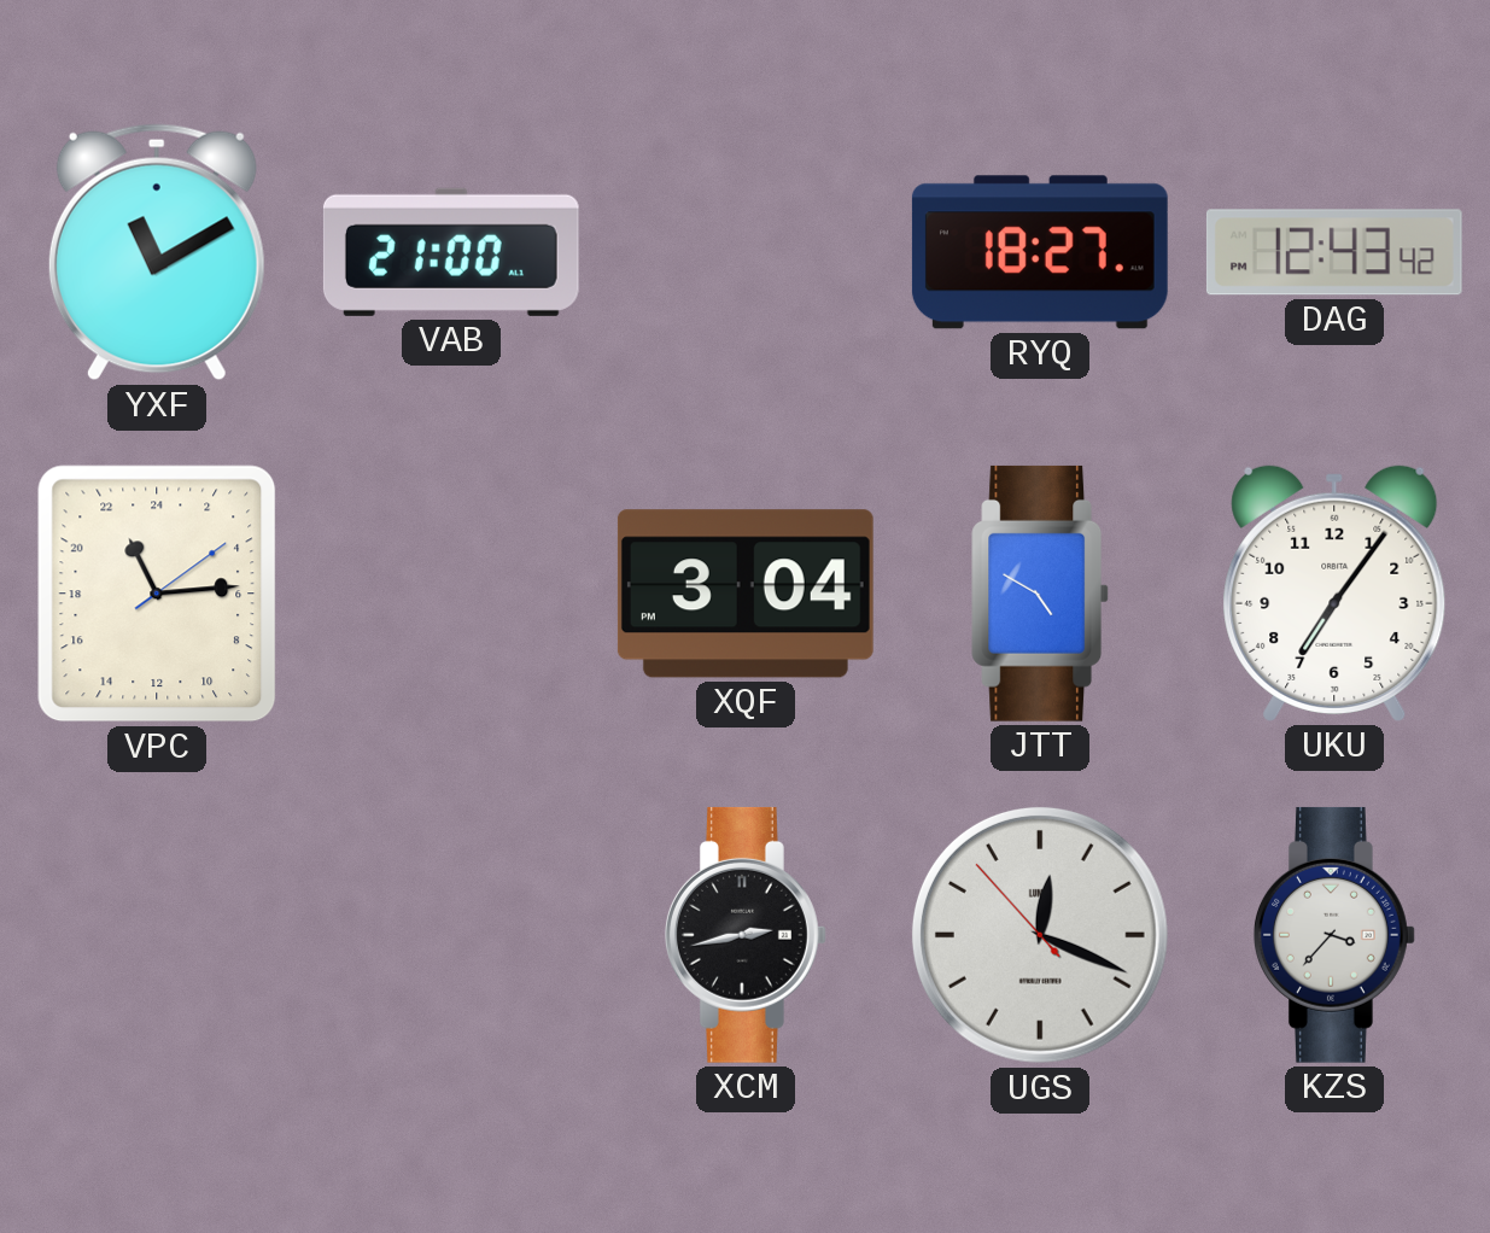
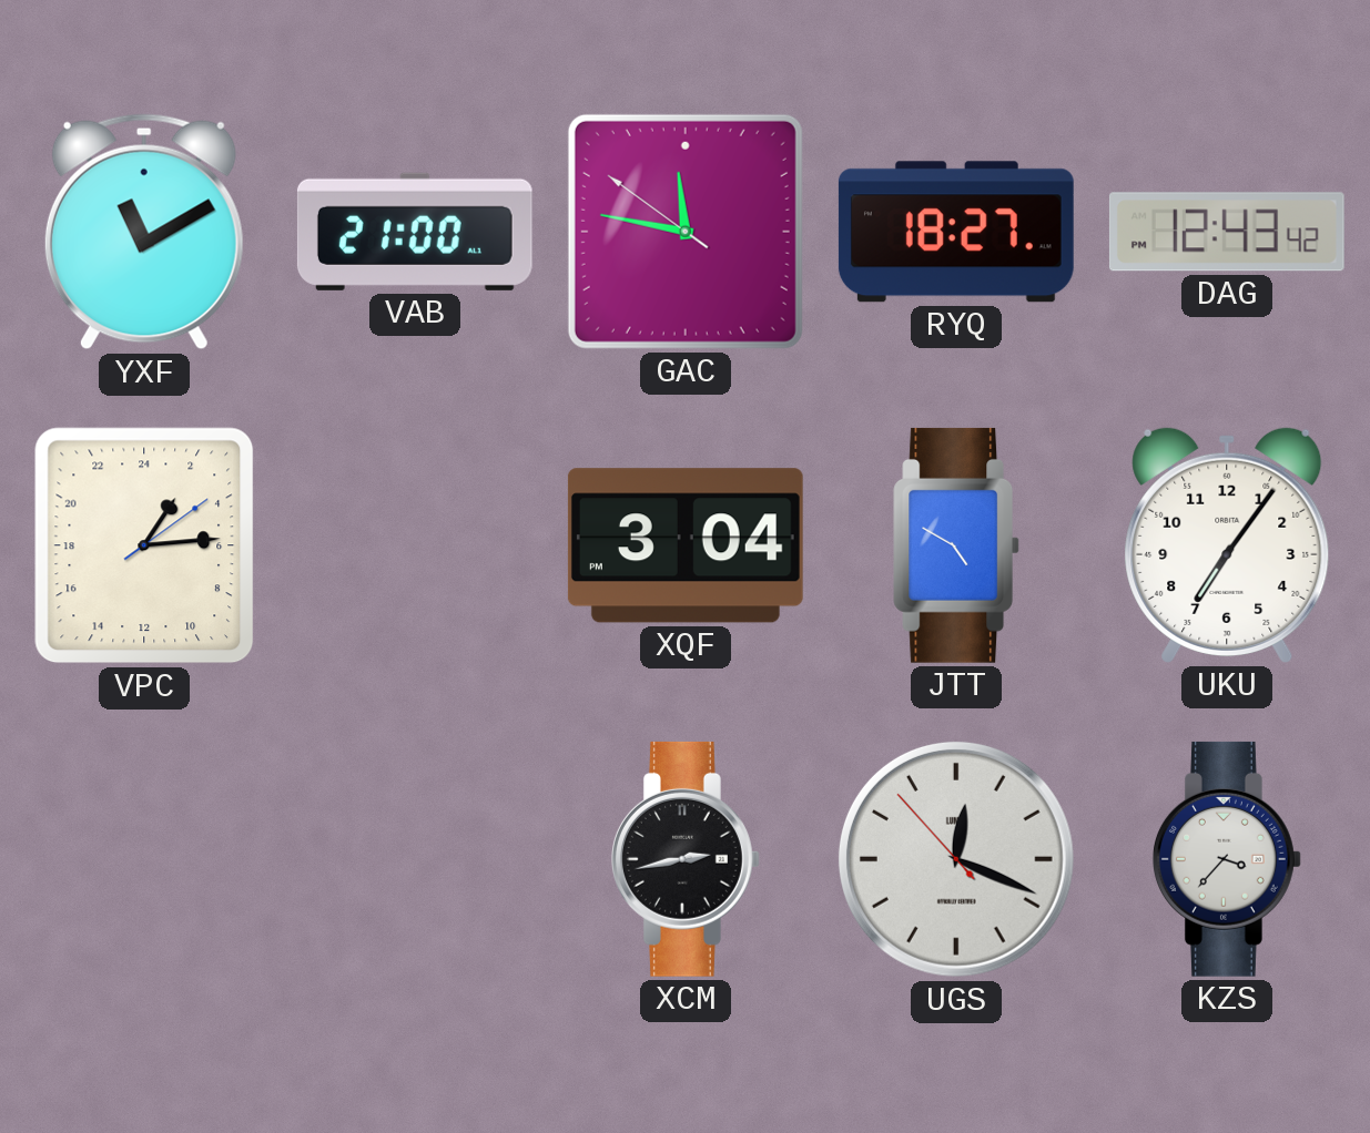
GAC: none -> 11:46 (686, 232)
VPC: 22:14 -> 2:14 (144, 545)
